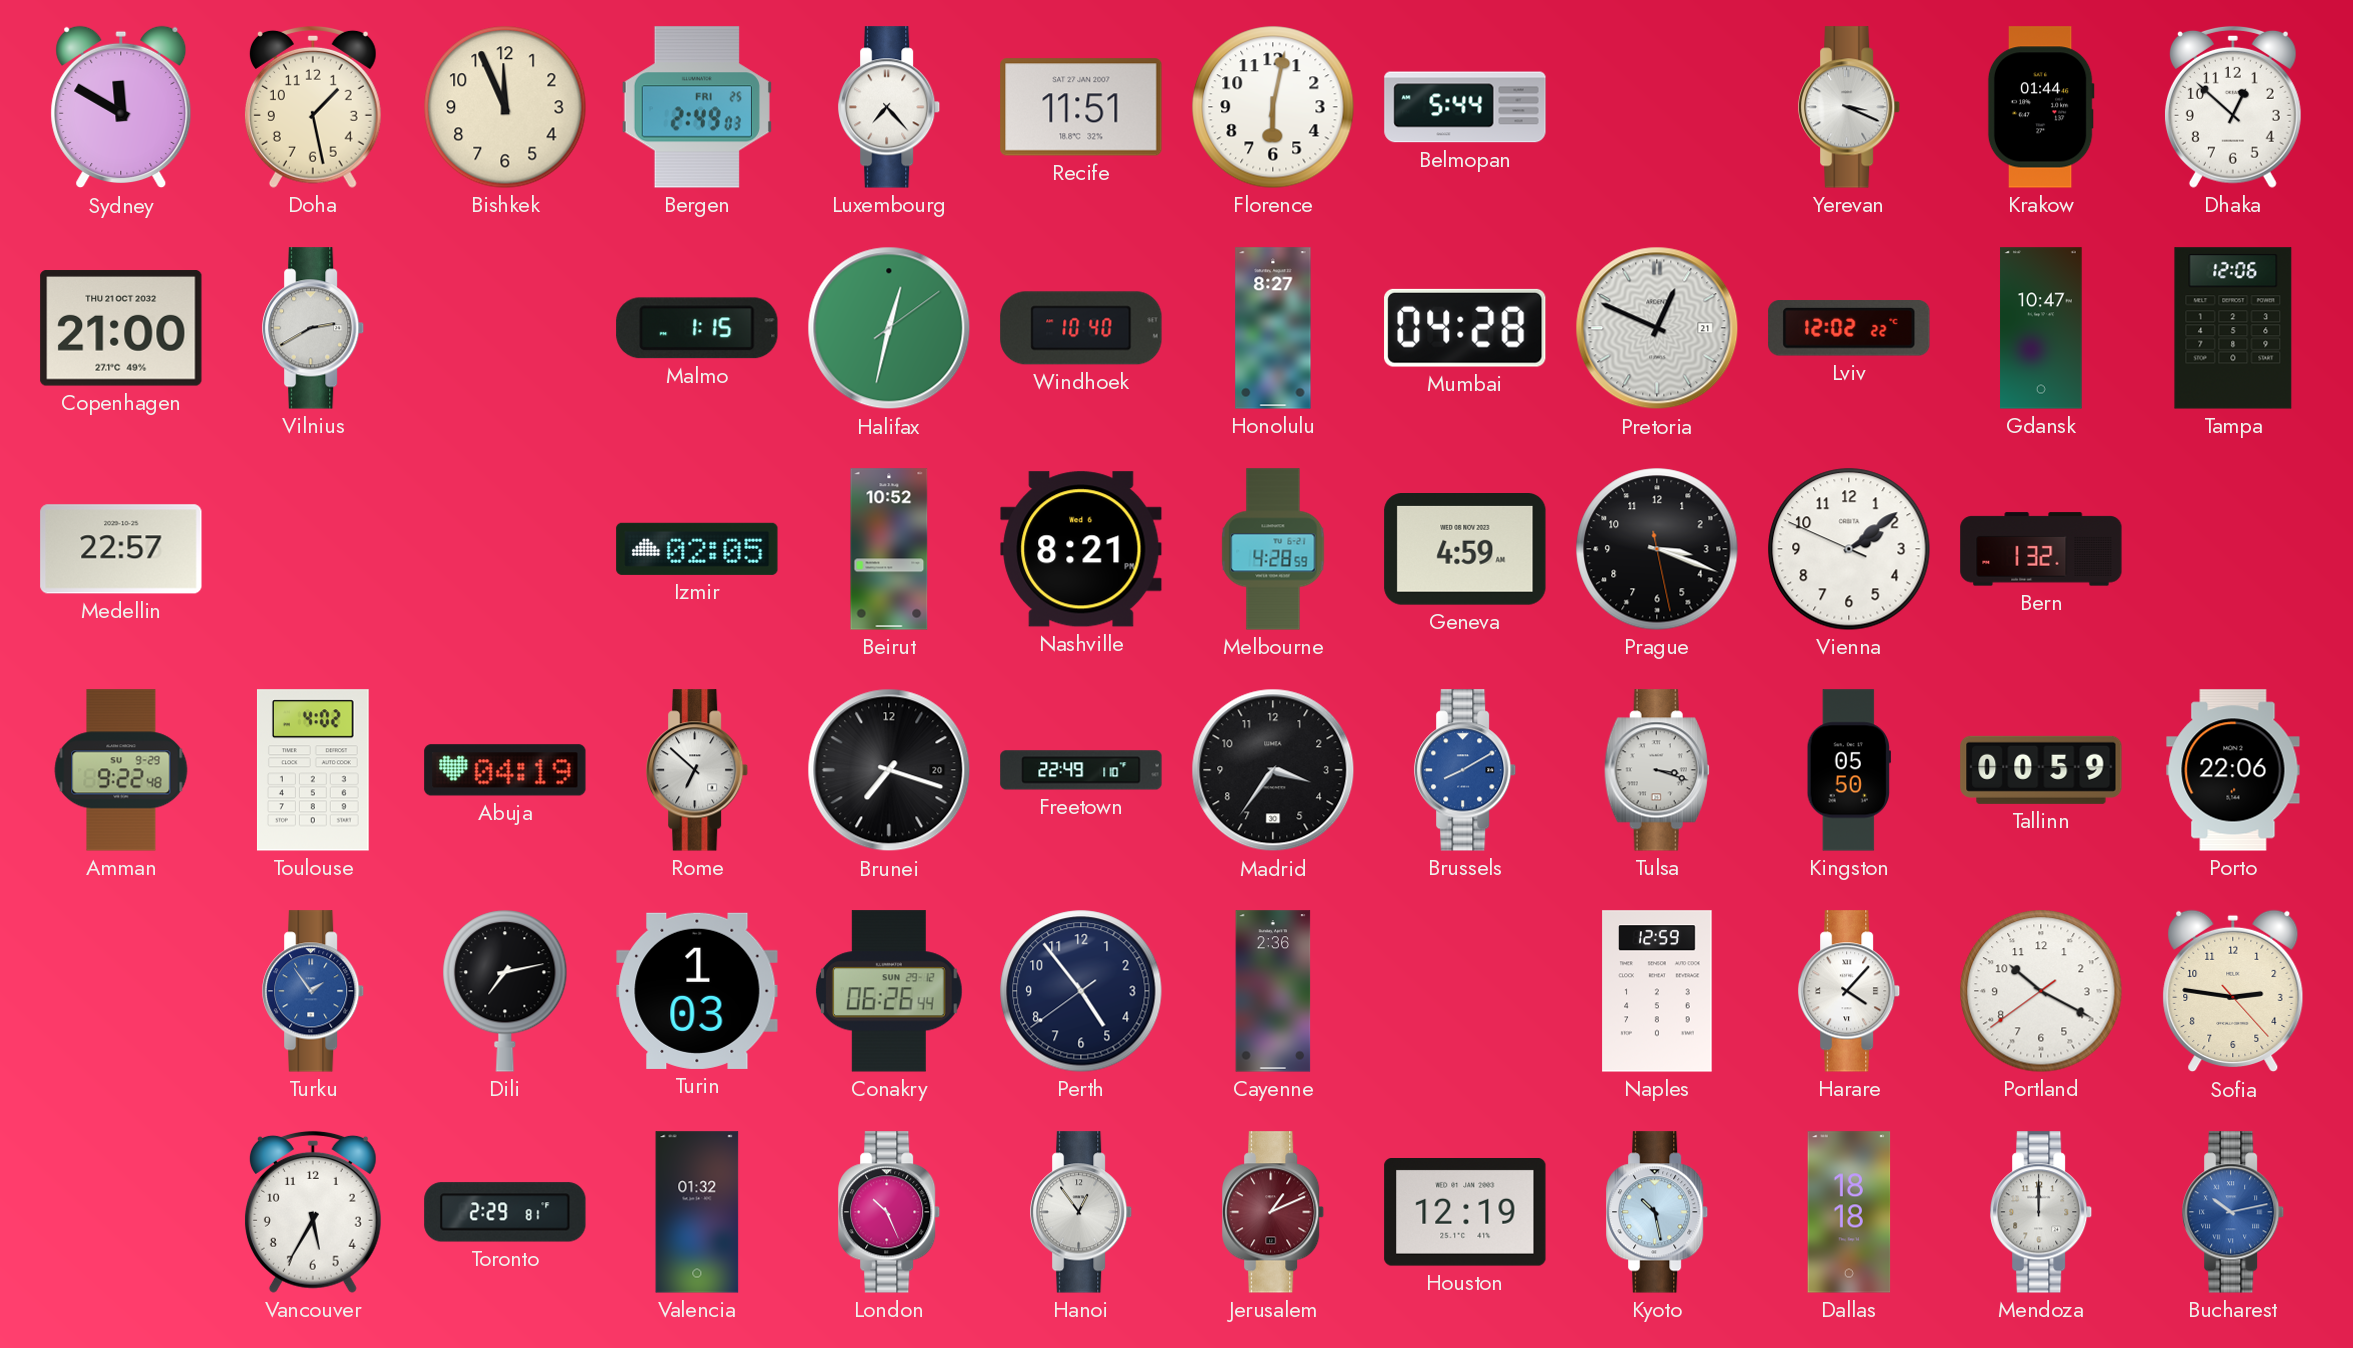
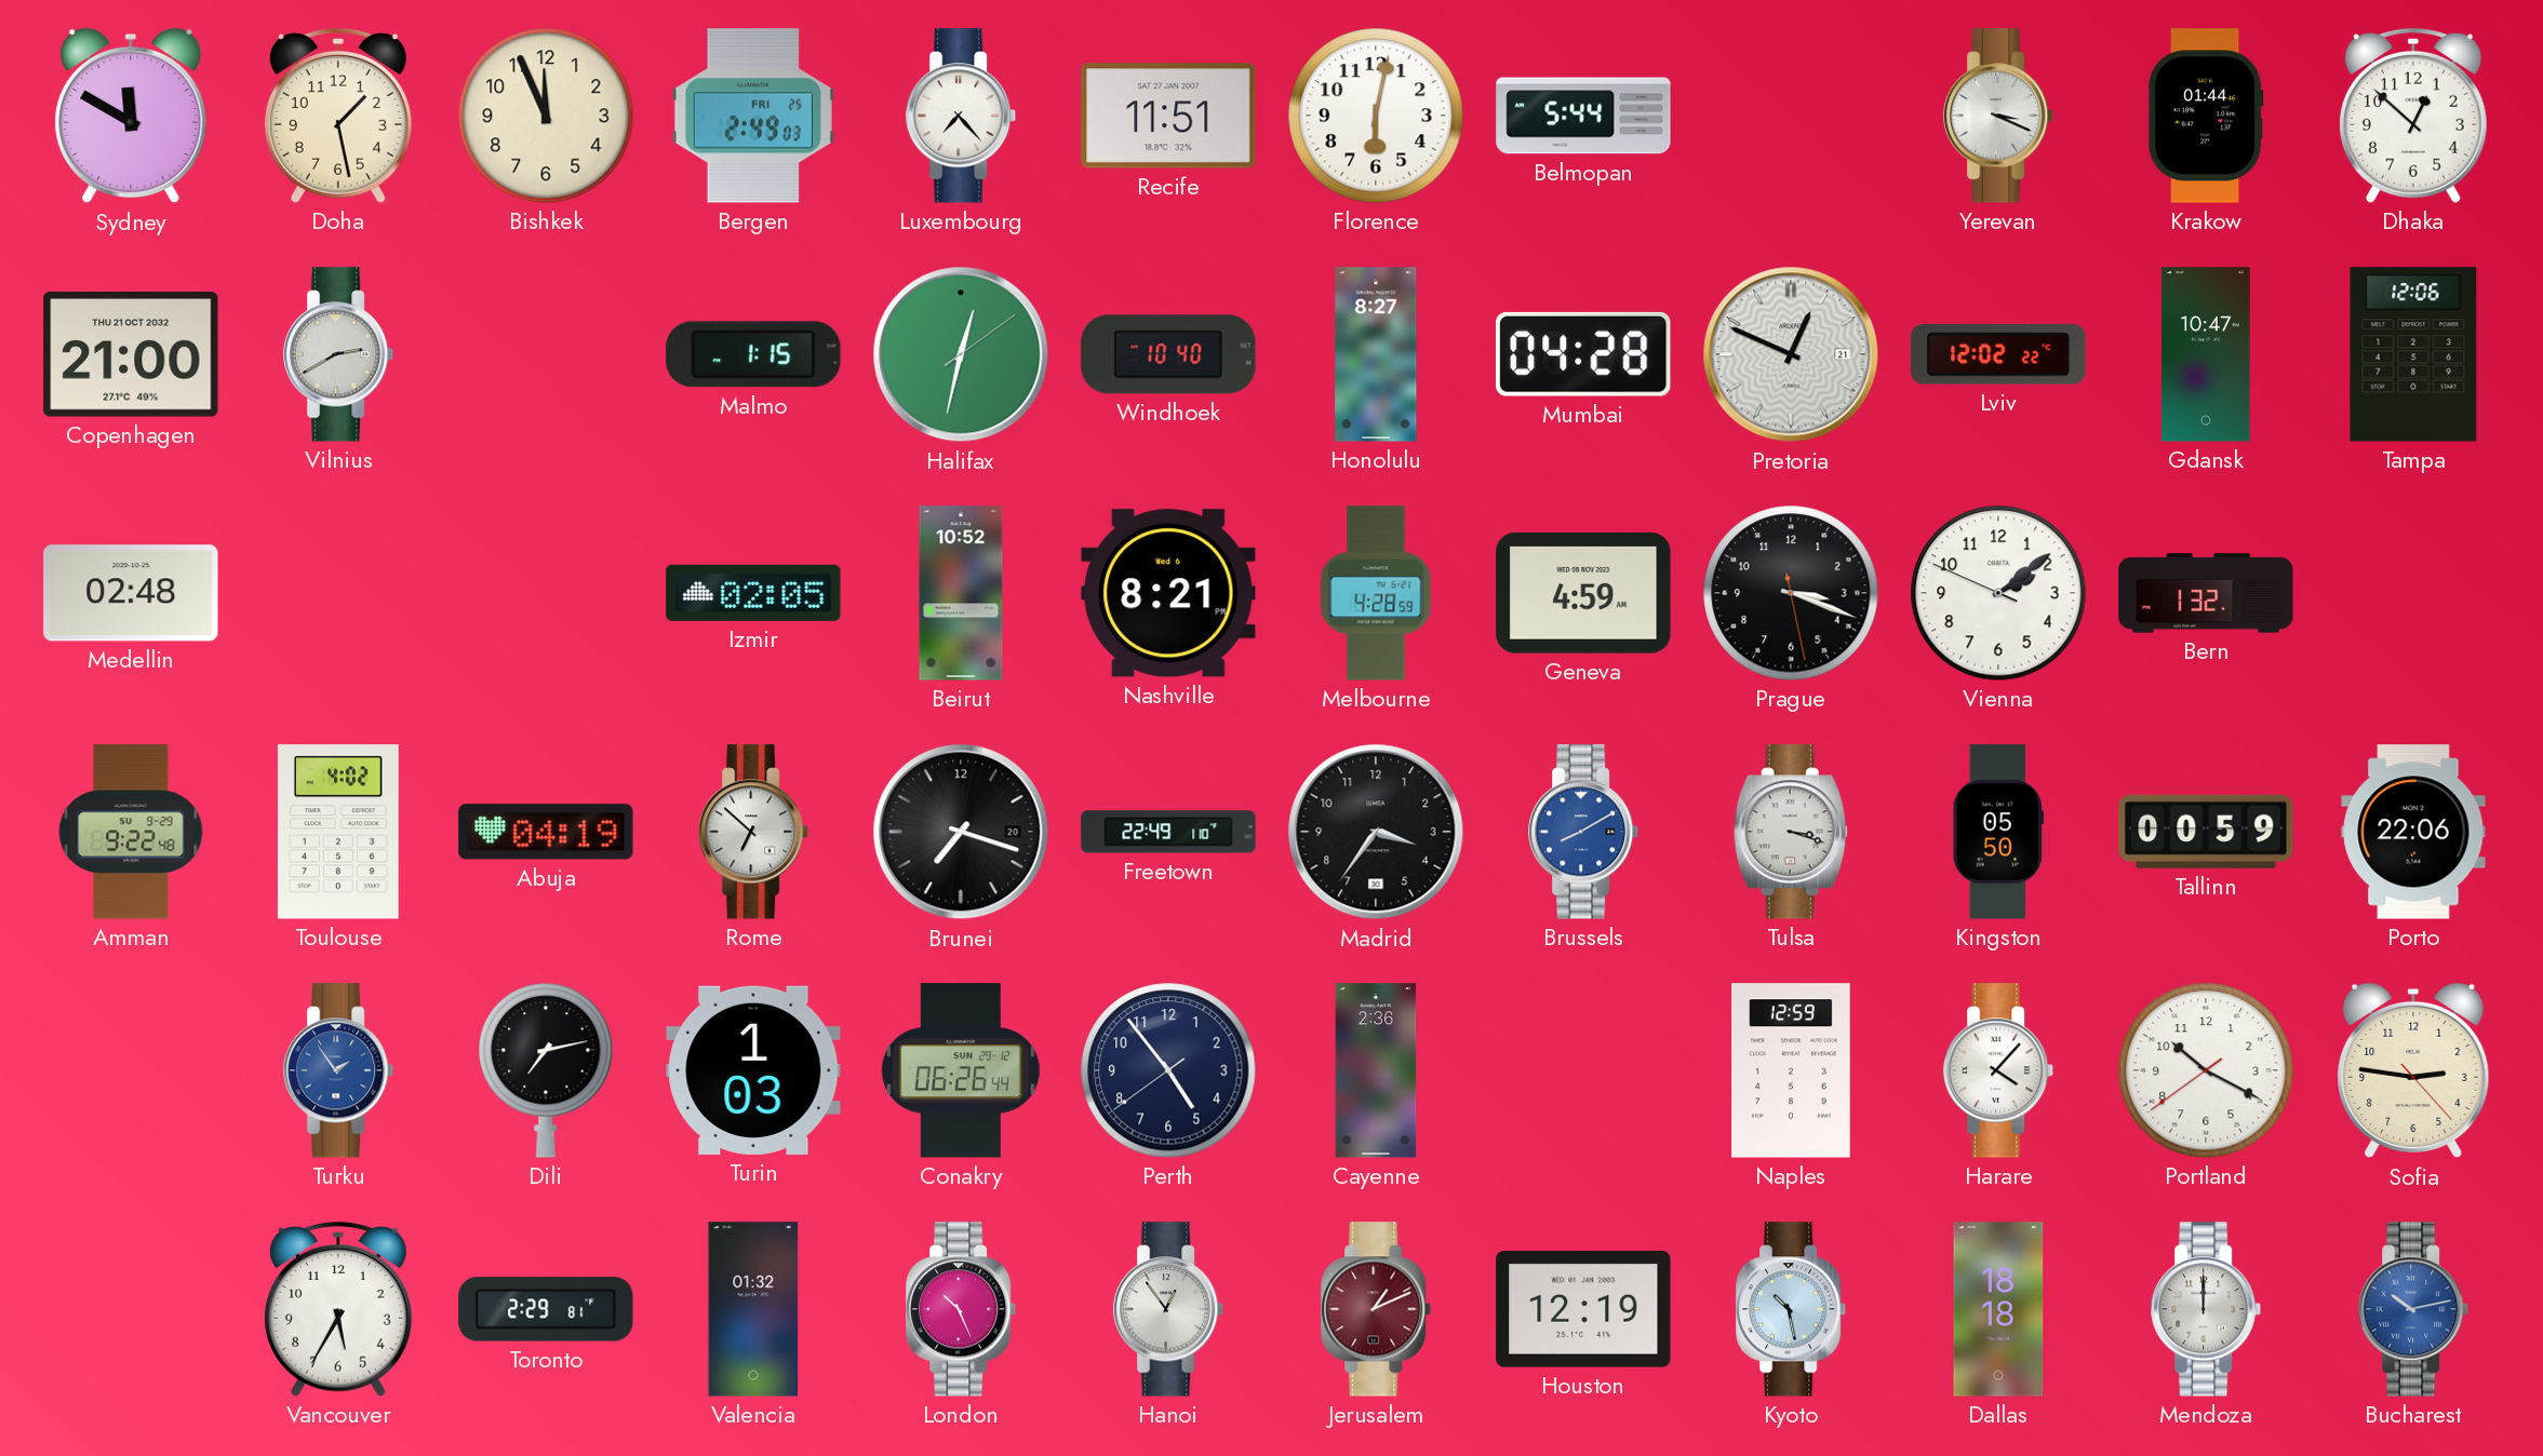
Medellin: 22:57 -> 02:48 (131, 593)
